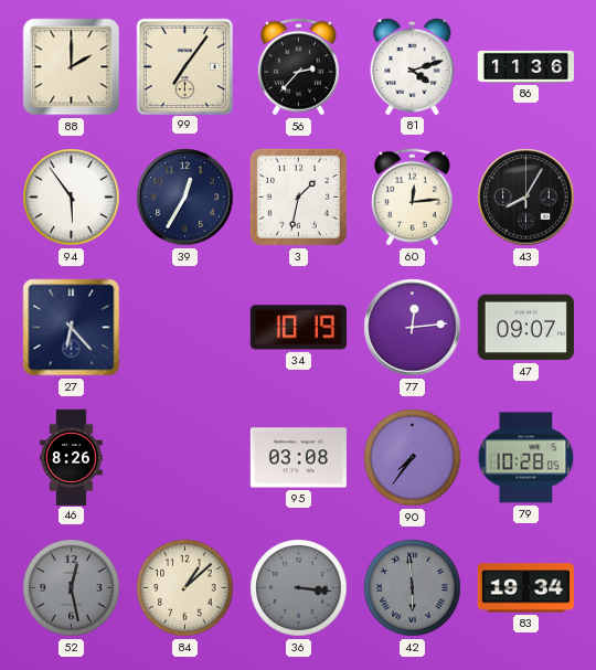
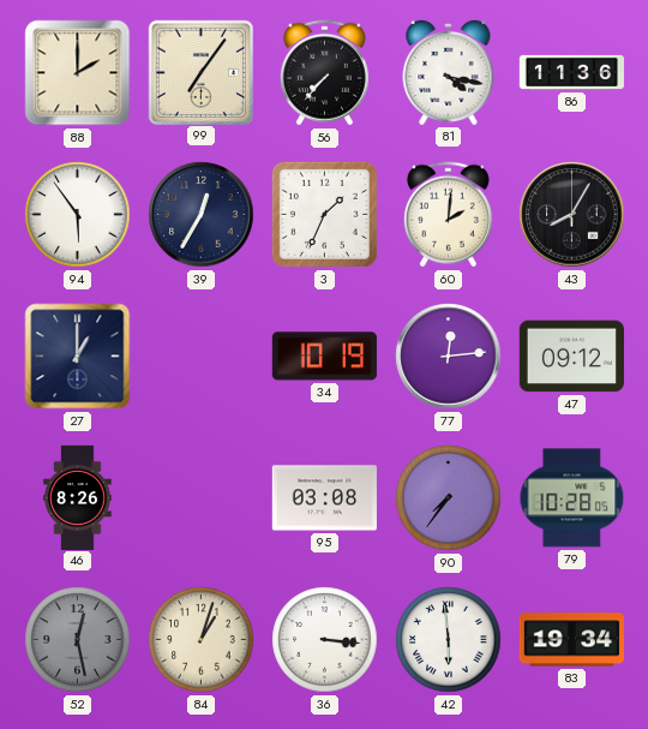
56: 2:37 -> 7:37 (324, 73)
81: 4:12 -> 4:17 (449, 72)
3: 1:32 -> 1:34 (324, 214)
60: 12:14 -> 2:01 (448, 215)
27: 6:23 -> 1:00 (78, 357)
47: 09:07 -> 09:12 (571, 357)
84: 1:08 -> 1:03 (202, 640)
36 dial: grey -> white (325, 640)
42 dial: grey -> white (449, 640)
